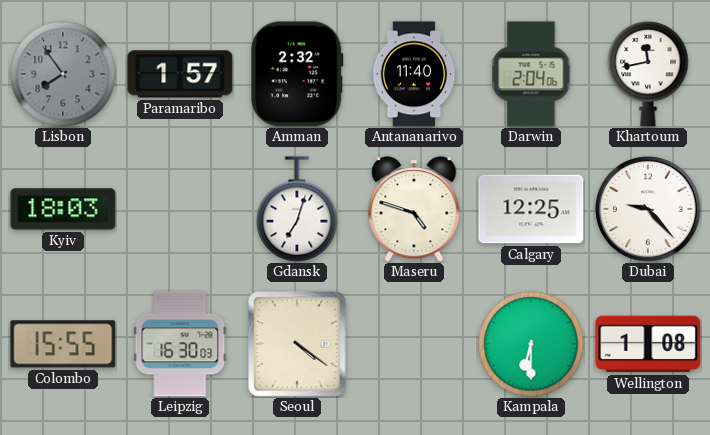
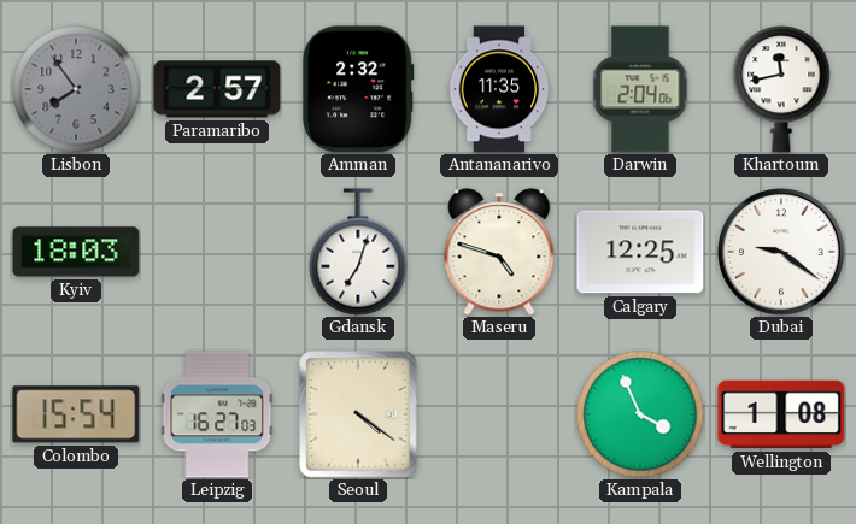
Paramaribo: 1:57 -> 2:57 (217, 89)
Antananarivo: 11:40 -> 11:35 (499, 89)
Dubai: 9:23 -> 9:21 (781, 252)
Colombo: 15:55 -> 15:54 (76, 414)
Leipzig: 16:30 -> 16:27 (217, 414)
Kampala: 6:30 -> 3:56 (640, 414)
